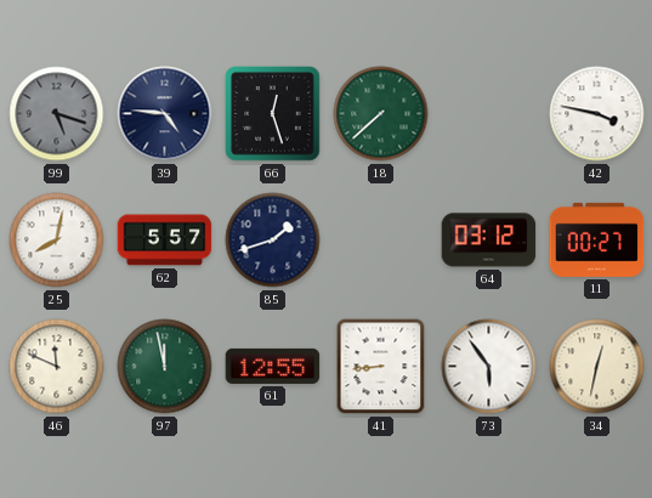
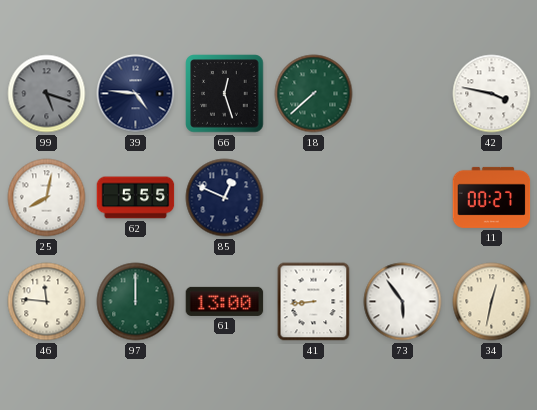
62: 5:57 -> 5:55 (136, 198)
85: 1:42 -> 12:49 (225, 198)
64: 03:12 -> none (489, 240)
46: 11:49 -> 11:46 (47, 302)
97: 11:58 -> 12:00 (136, 302)
61: 12:55 -> 13:00 (225, 301)
